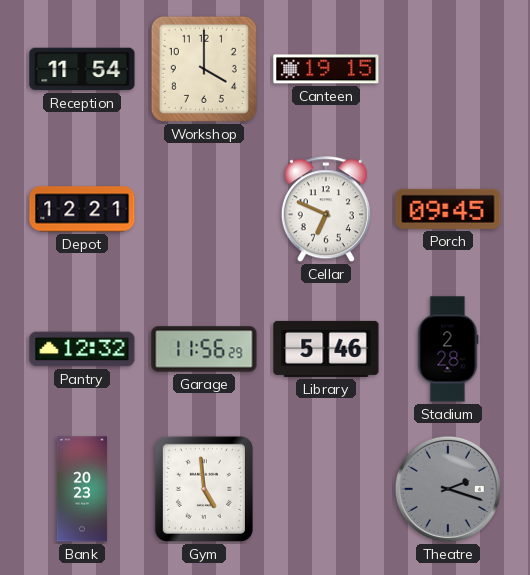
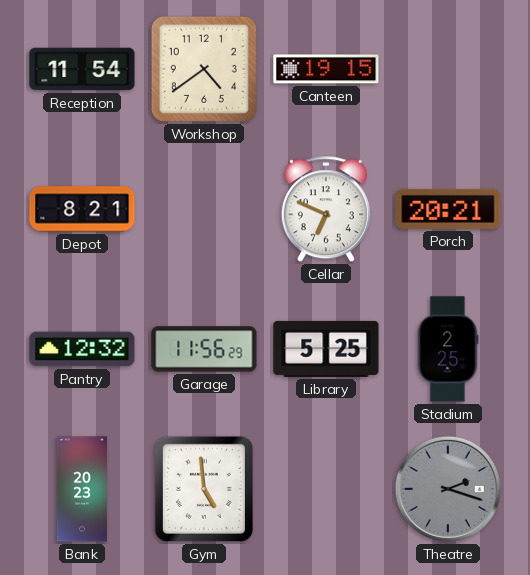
Workshop: 4:00 -> 4:39 (204, 69)
Depot: 12:21 -> 8:21 (82, 209)
Porch: 09:45 -> 20:21 (448, 209)
Library: 5:46 -> 5:25 (326, 349)
Stadium: 2:28 -> 2:25 (448, 349)
